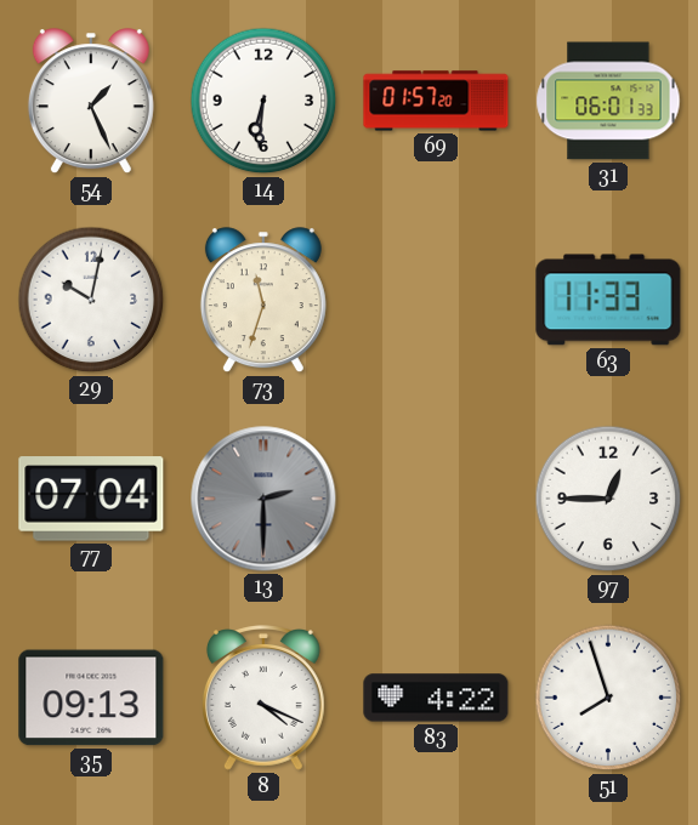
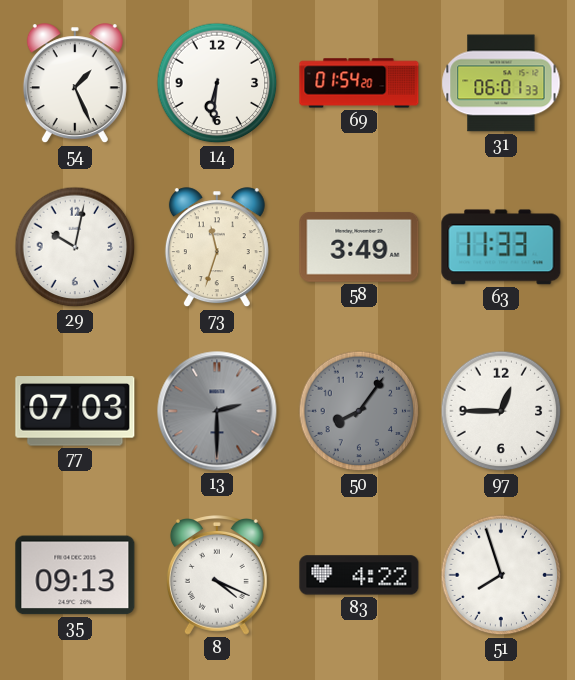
69: 01:57 -> 01:54 (359, 83)
58: none -> 3:49 (359, 247)
77: 07:04 -> 07:03 (75, 411)
50: none -> 8:06 (359, 411)
